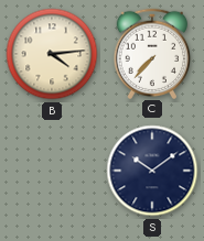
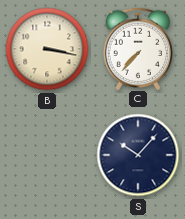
B: 4:14 -> 3:17 (47, 49)
S: 10:09 -> 10:07 (138, 155)
